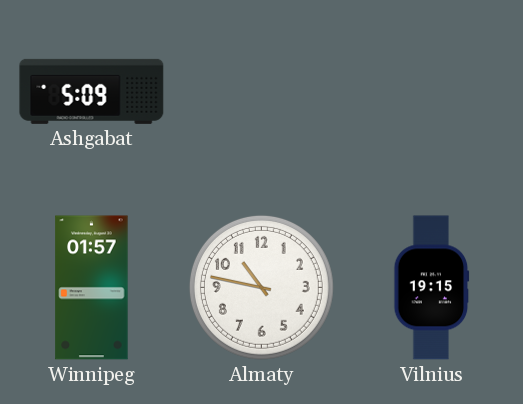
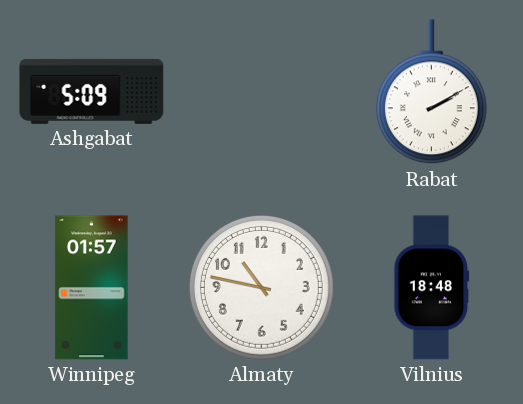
Rabat: none -> 2:10 (431, 92)
Vilnius: 19:15 -> 18:48 (432, 288)
